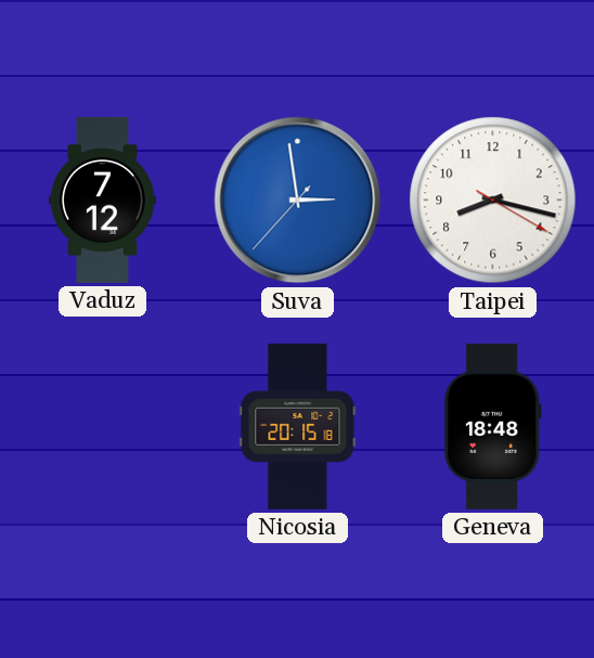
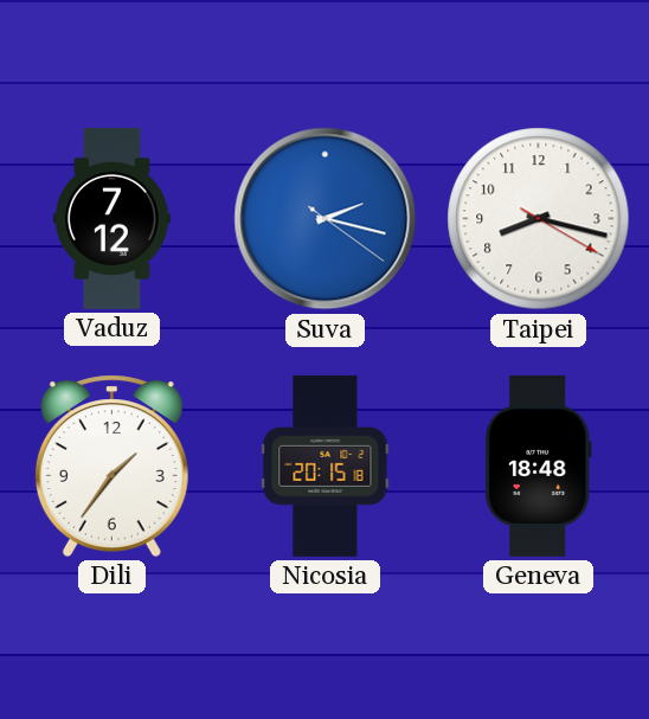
Suva: 2:58 -> 2:17 (326, 219)
Dili: none -> 1:36 (111, 466)
